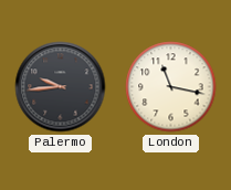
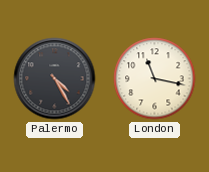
Palermo: 9:44 -> 4:25 (55, 79)
